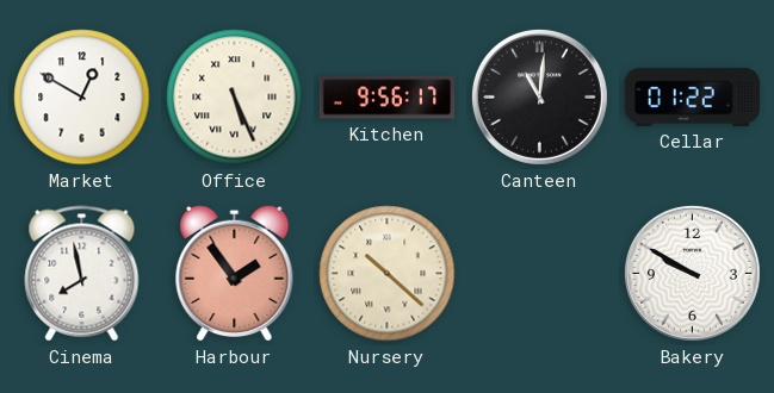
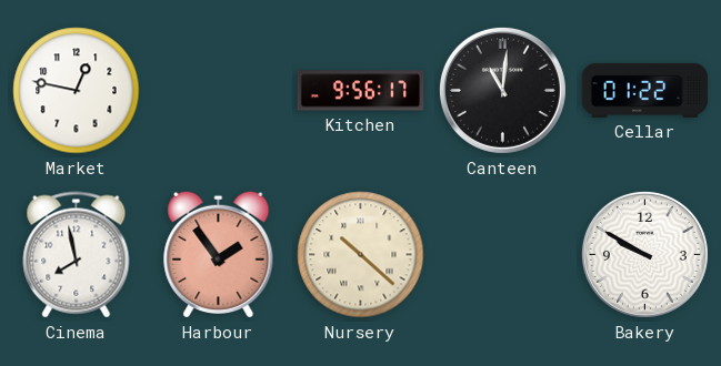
Market: 12:50 -> 12:47 (77, 91)
Office: 5:26 -> none (235, 98)
